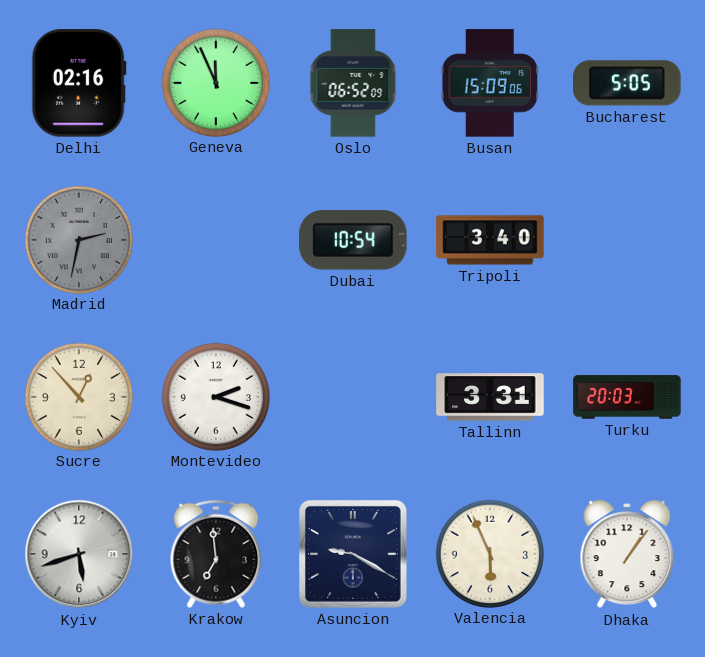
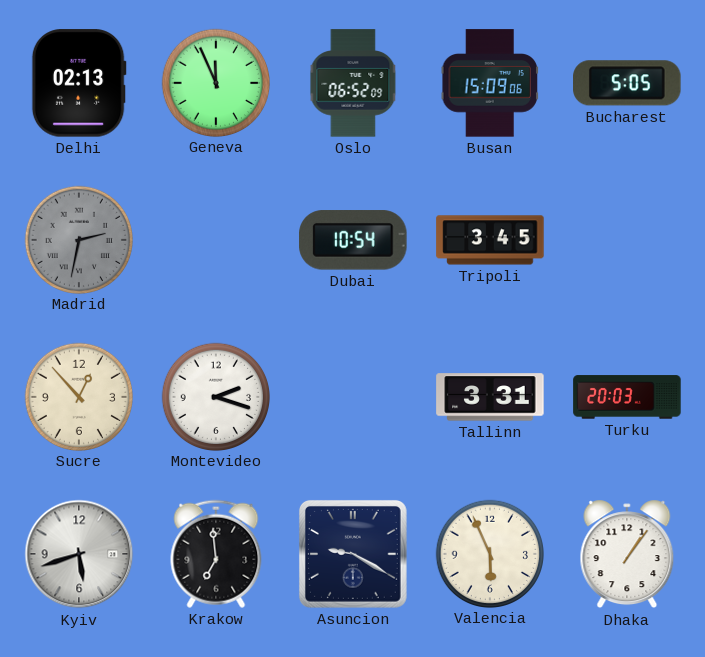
Delhi: 02:16 -> 02:13 (79, 83)
Tripoli: 3:40 -> 3:45 (490, 240)
